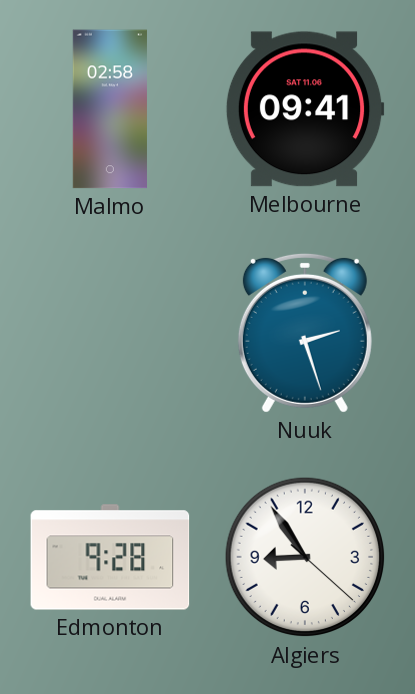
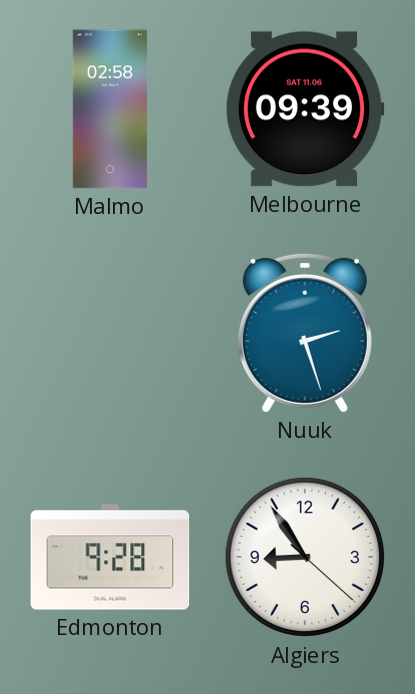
Melbourne: 09:41 -> 09:39 (305, 109)
